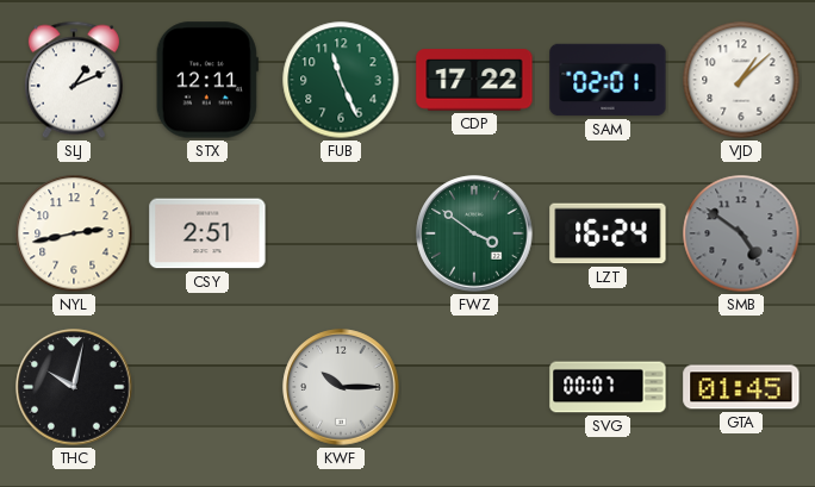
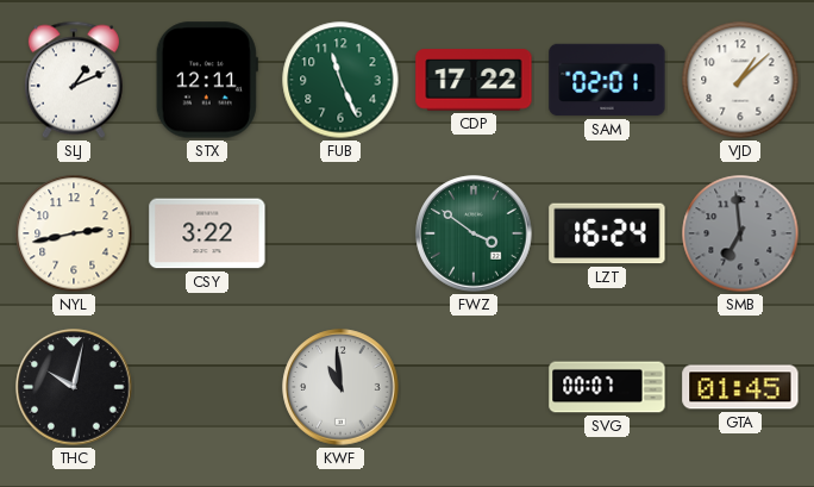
CSY: 2:51 -> 3:22 (207, 233)
SMB: 4:51 -> 6:59 (740, 233)
KWF: 10:15 -> 10:59 (340, 387)
